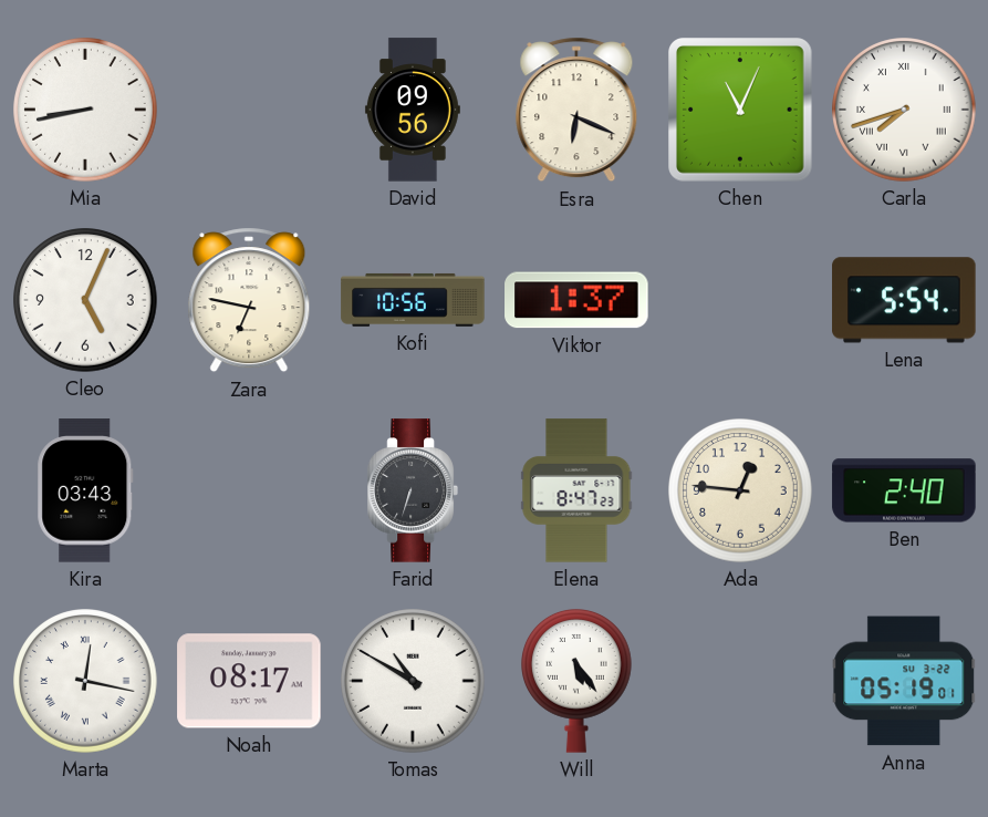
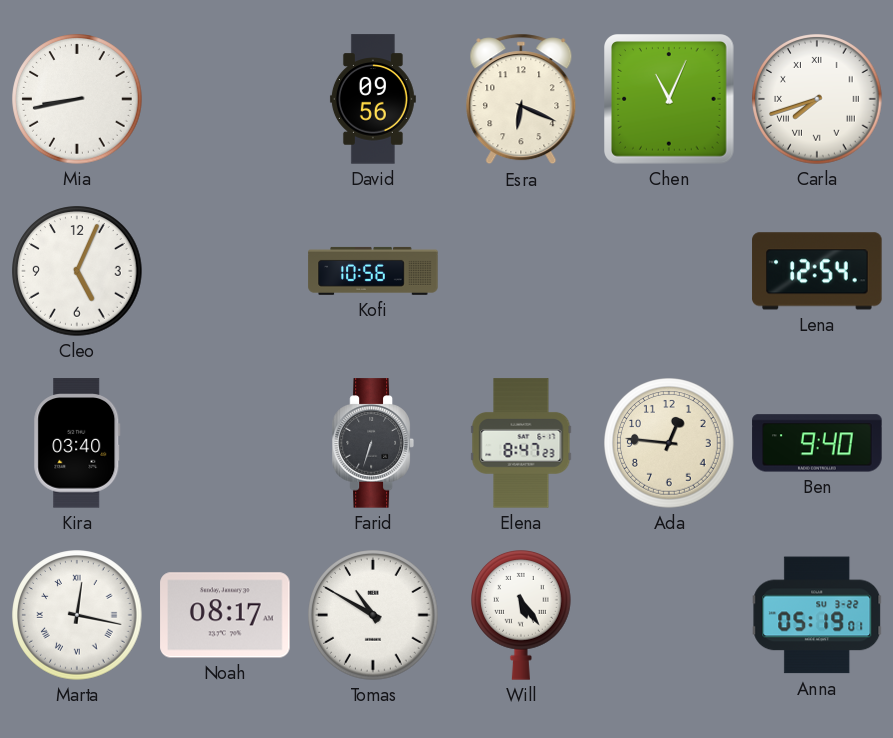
Zara: 6:47 -> none (249, 300)
Viktor: 1:37 -> none (576, 300)
Lena: 5:54 -> 12:54 (817, 271)
Kira: 03:43 -> 03:40 (77, 443)
Ben: 2:40 -> 9:40 (817, 443)
